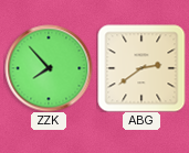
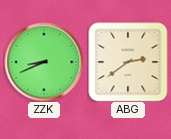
ZZK: 7:53 -> 8:41 (44, 62)
